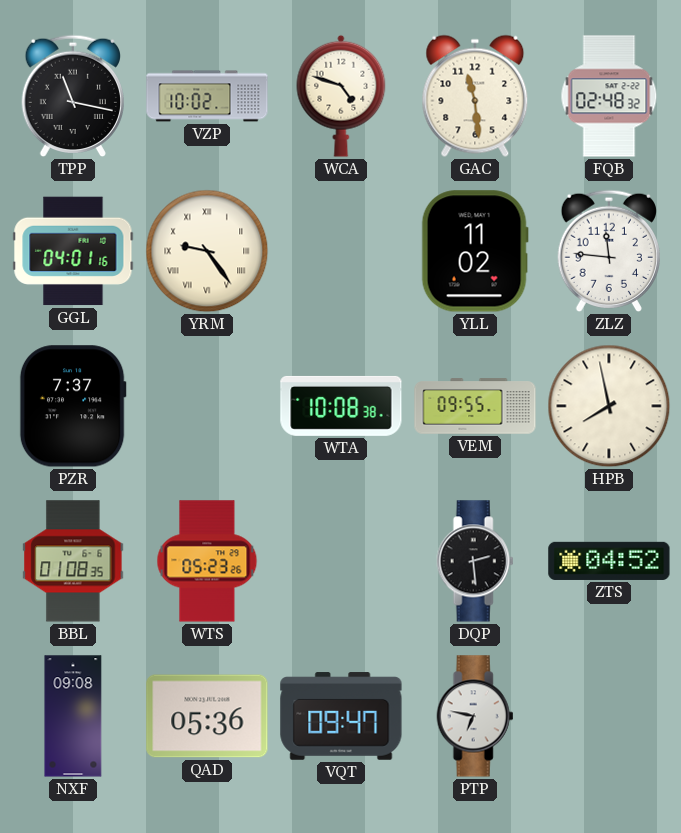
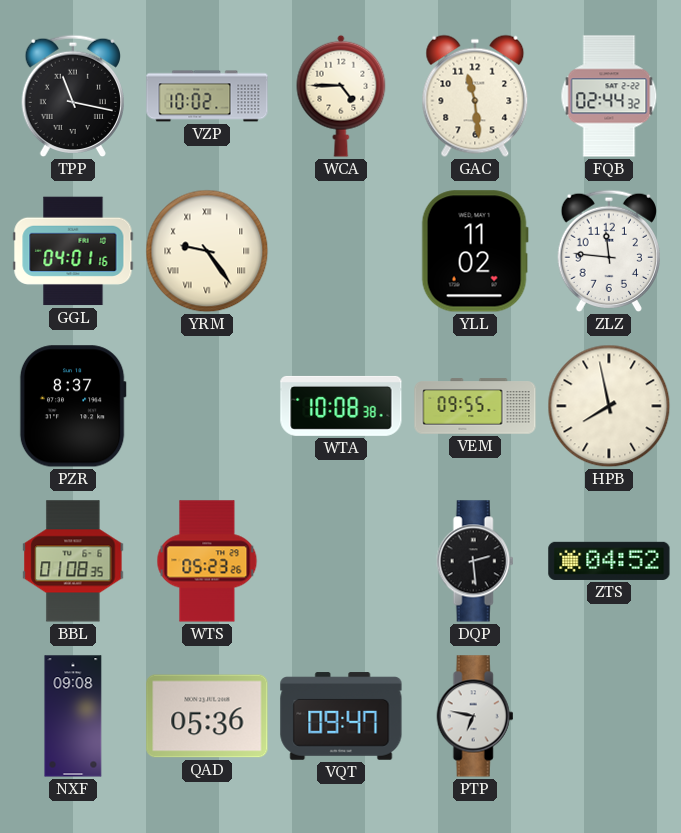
WCA: 4:48 -> 4:45 (341, 96)
FQB: 02:48 -> 02:44 (609, 96)
PZR: 7:37 -> 8:37 (73, 406)
